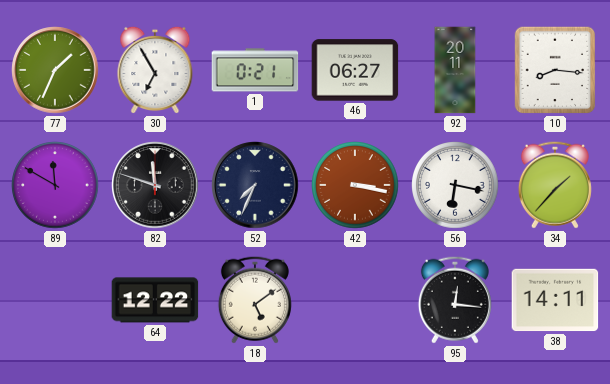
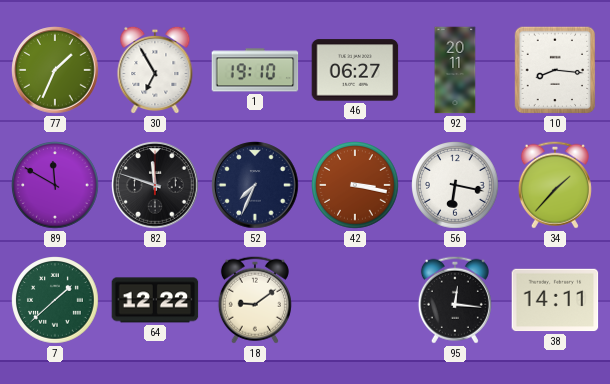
1: 0:21 -> 19:10 (255, 70)
7: none -> 1:38 (55, 300)
18: 5:09 -> 9:09 (255, 300)
